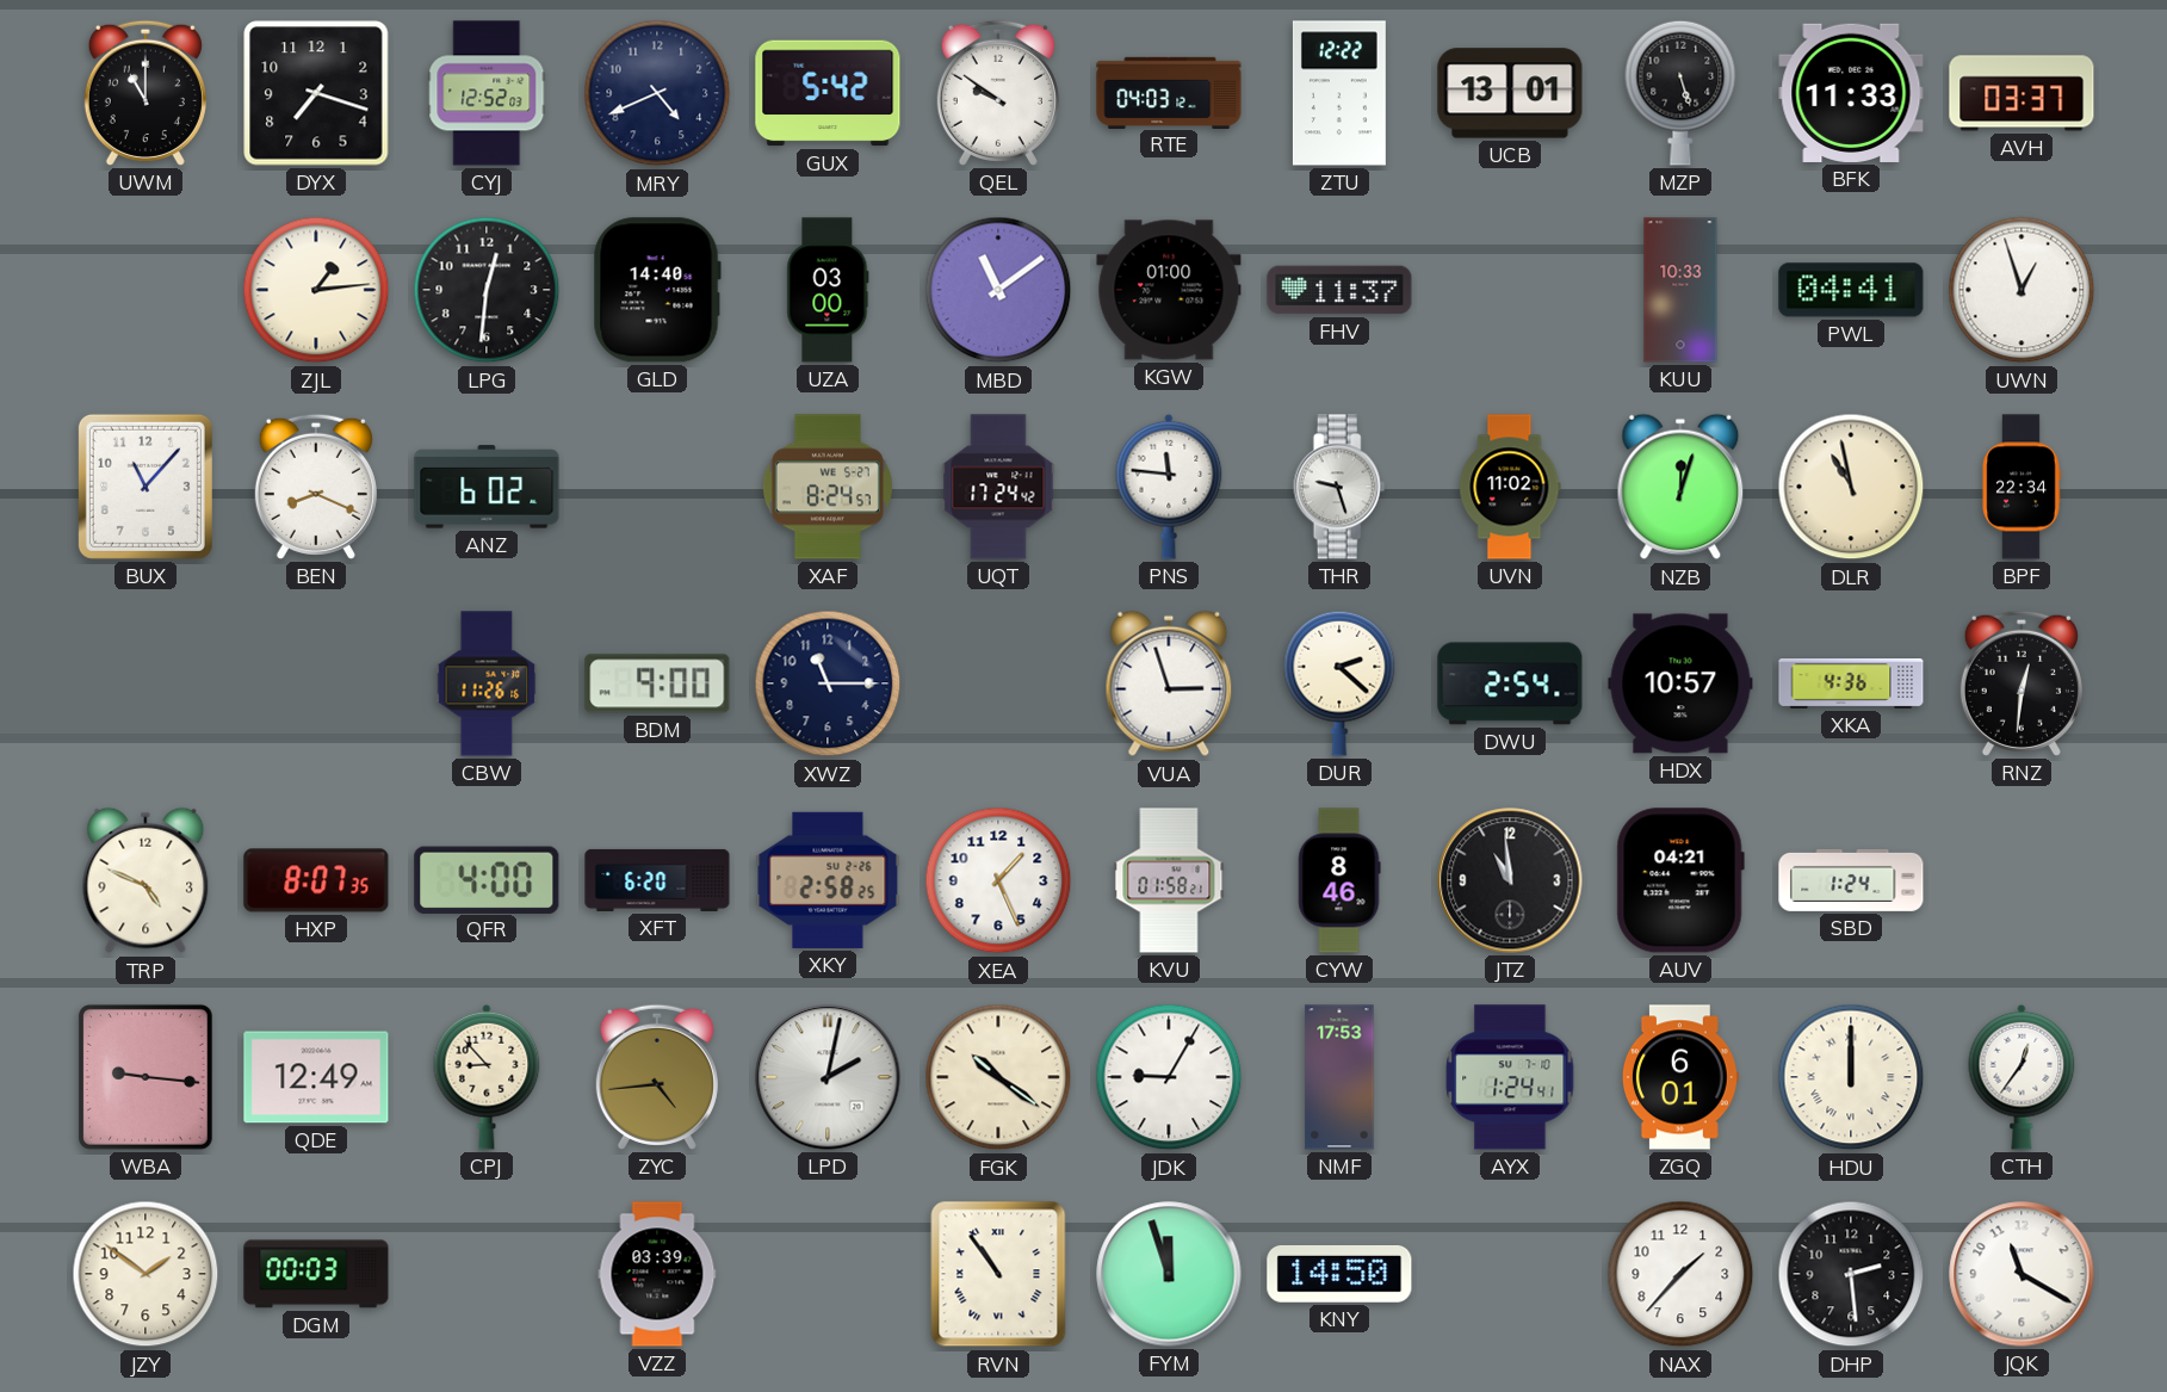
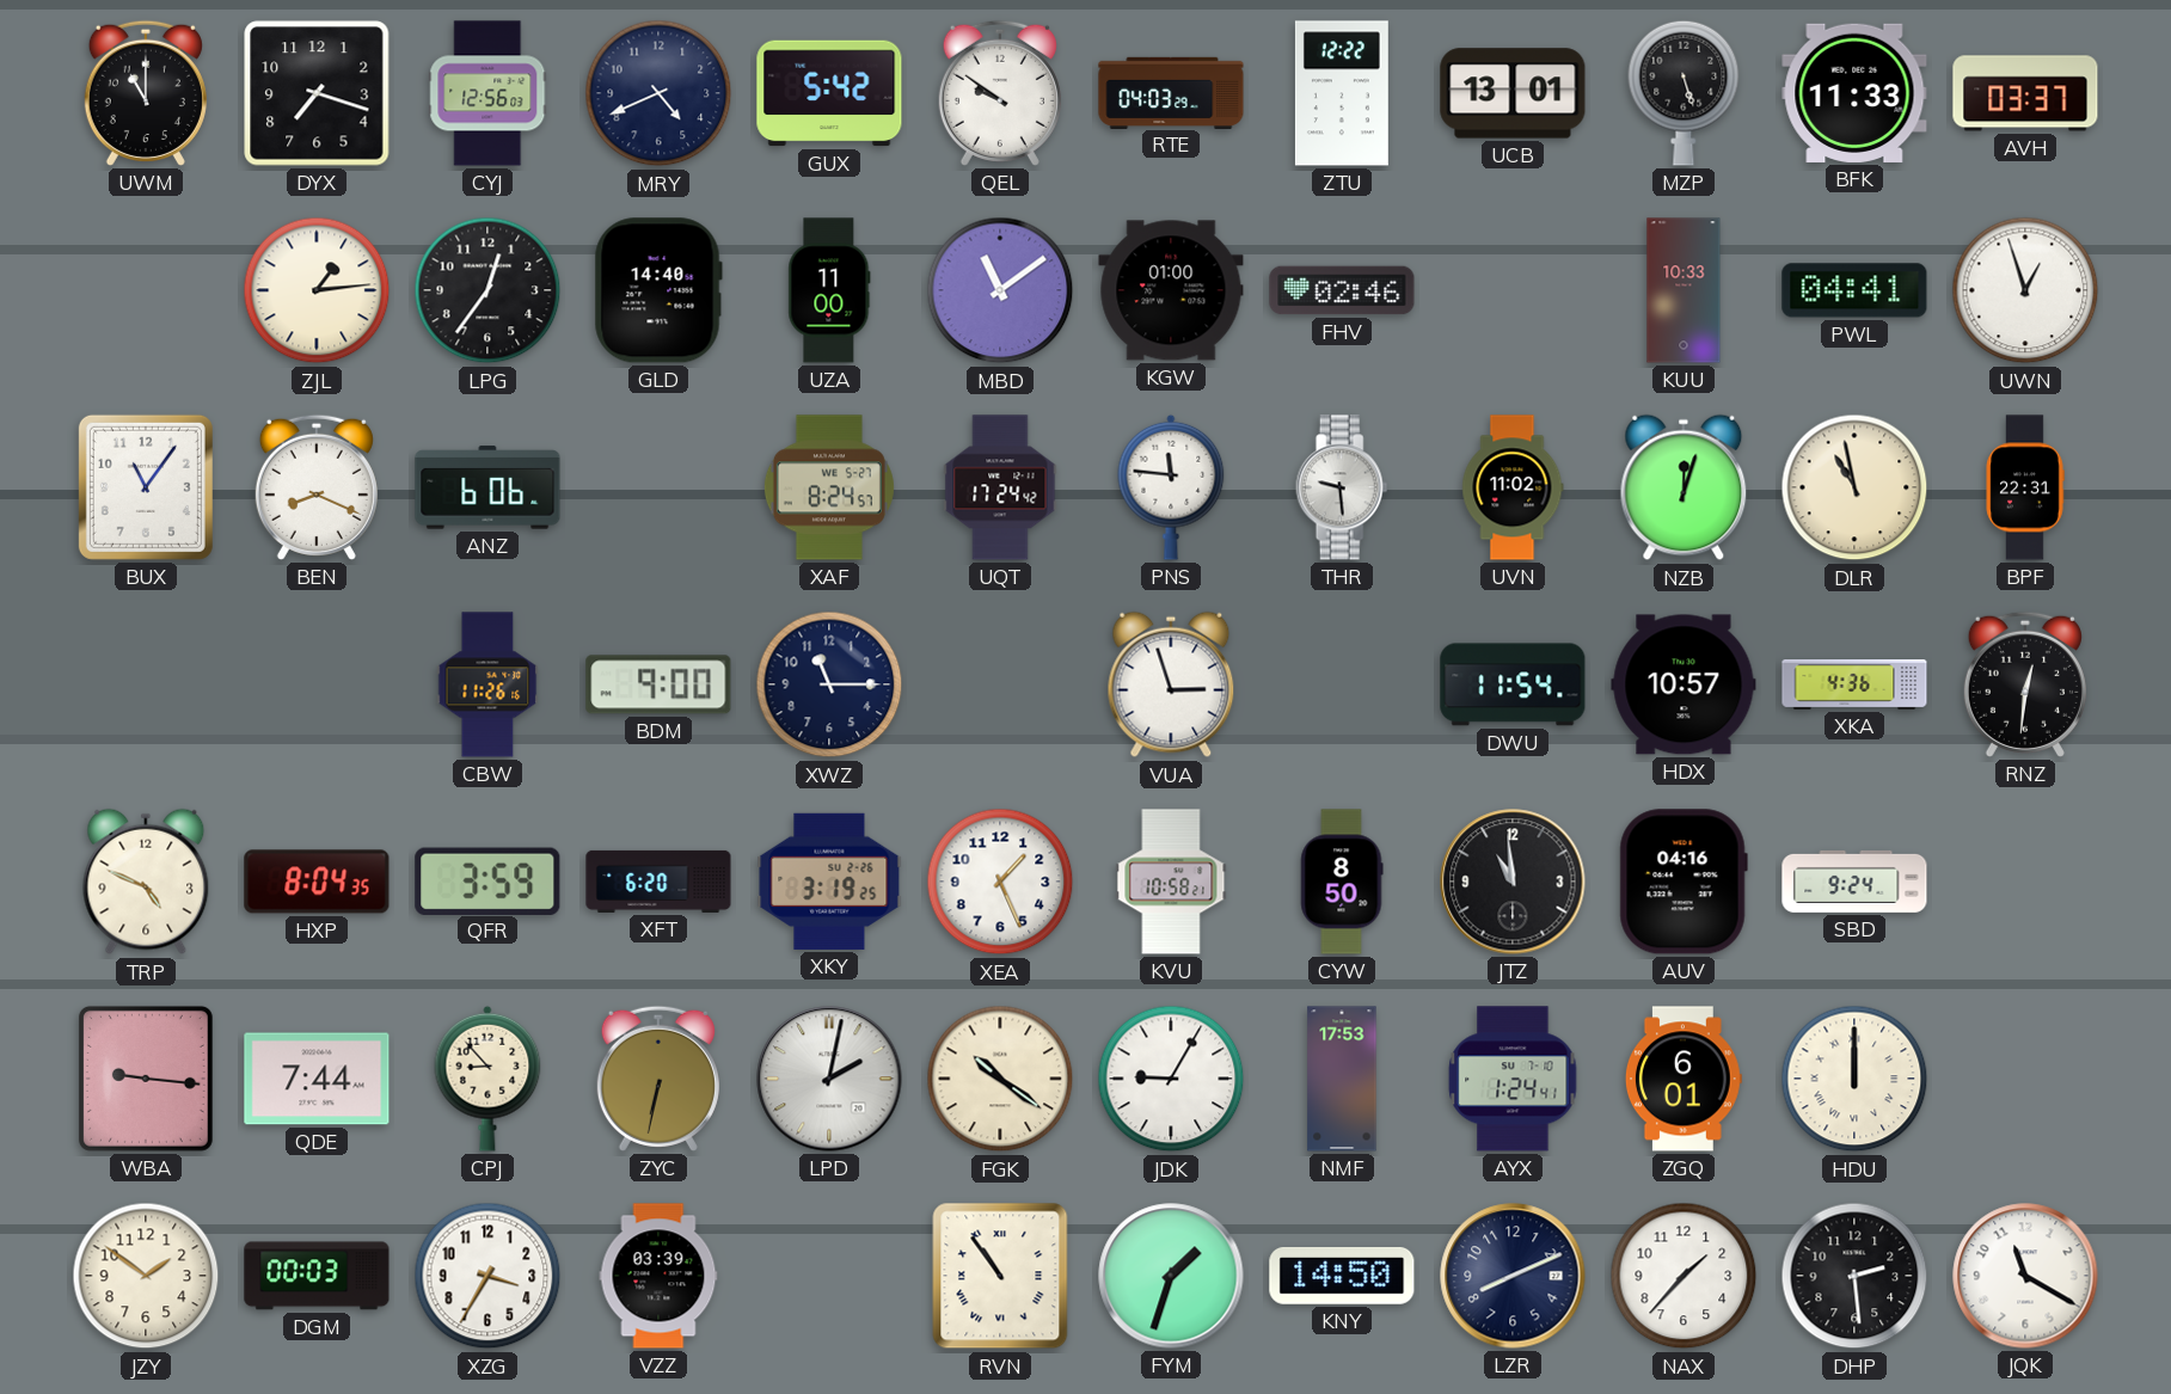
CYJ: 12:52 -> 12:56 (487, 93)
RTE: 04:03:12 -> 04:03:29 (1171, 92)
LPG: 12:31 -> 12:36 (487, 290)
UZA: 03:00 -> 11:00 (829, 290)
FHV: 11:37 -> 02:46 (1342, 290)
BUX: 11:07 -> 11:06 (146, 487)
ANZ: 6:02 -> 6:06 (487, 487)
THR: 9:27 -> 9:29 (1342, 487)
BPF: 22:34 -> 22:31 (2025, 487)
DUR: 2:22 -> none (1339, 683)
DWU: 2:54 -> 11:54 (1513, 684)
HXP: 8:07 -> 8:04 (317, 882)
QFR: 4:00 -> 3:59 (487, 880)
XKY: 2:58 -> 3:19 (829, 882)
KVU: 01:58 -> 10:58 (1171, 882)
CYW: 8:46 -> 8:50 (1342, 882)
AUV: 04:21 -> 04:16 (1684, 882)
SBD: 1:24 -> 9:24 (1854, 882)
QDE: 12:49 -> 7:44 (317, 1079)
ZYC: 4:44 -> 6:32 (658, 1079)
CTH: 12:36 -> none (2021, 1077)
XZG: none -> 3:35 (487, 1276)
FYM: 11:57 -> 1:33 (1171, 1276)
LZR: none -> 8:11 (1513, 1276)
